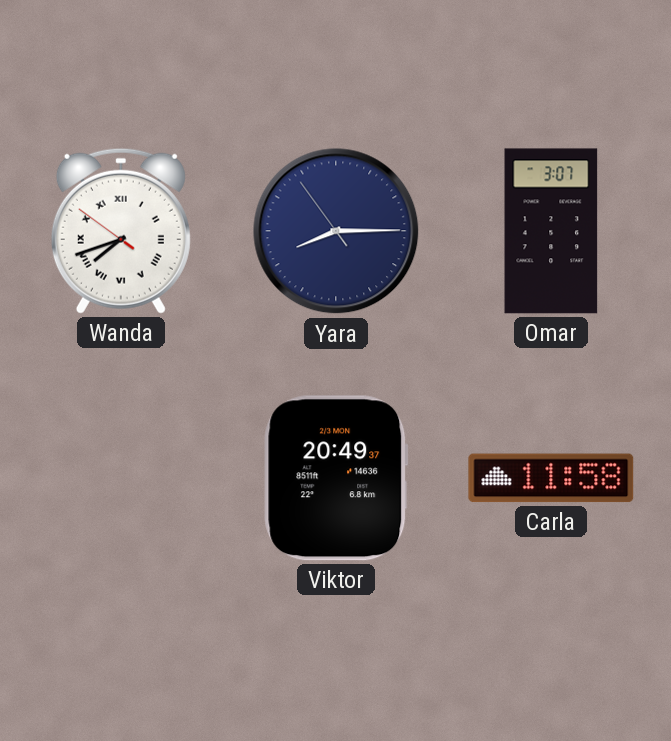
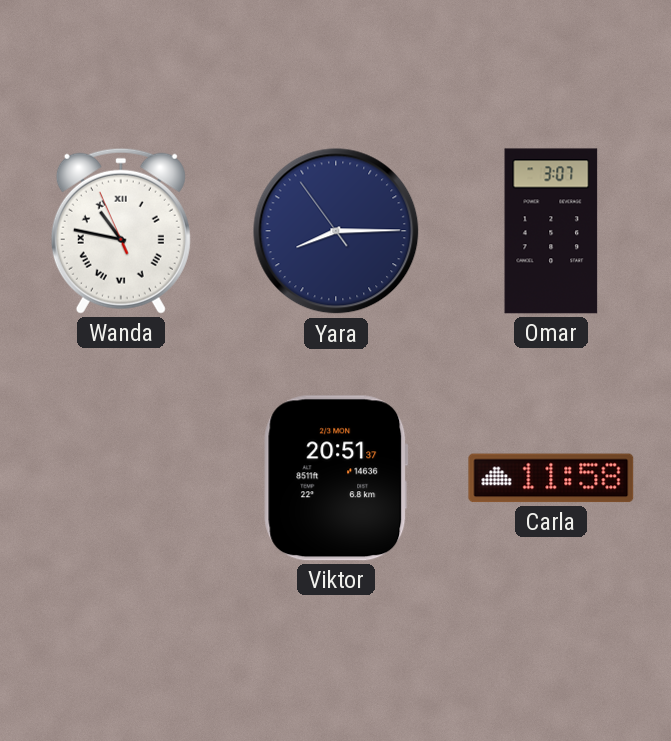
Wanda: 7:41 -> 10:46 (121, 231)
Viktor: 20:49 -> 20:51 (336, 478)
